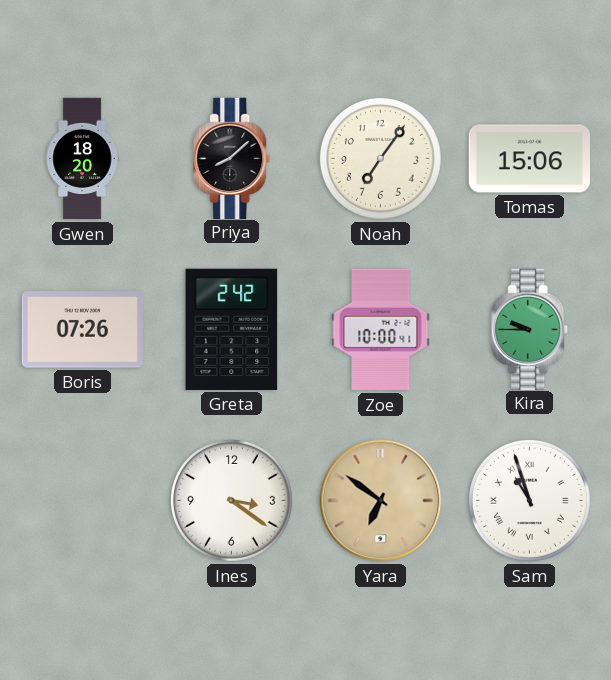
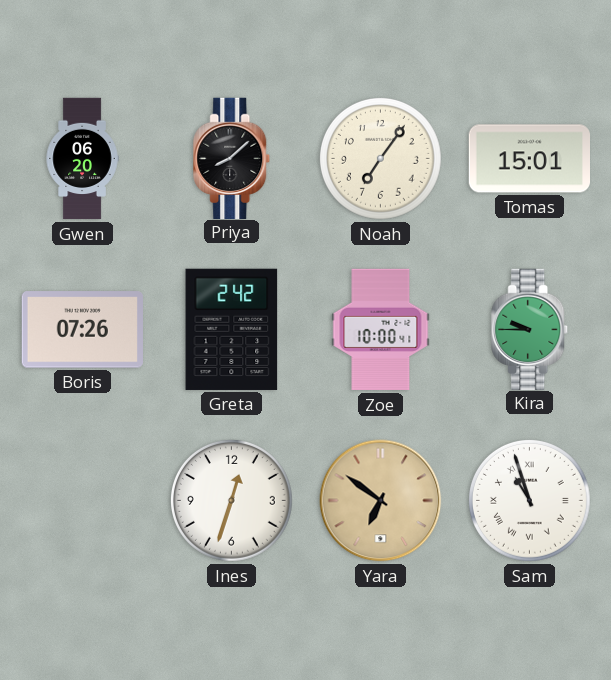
Gwen: 18:20 -> 06:20 (82, 159)
Tomas: 15:06 -> 15:01 (529, 159)
Ines: 3:21 -> 12:33 (231, 500)
